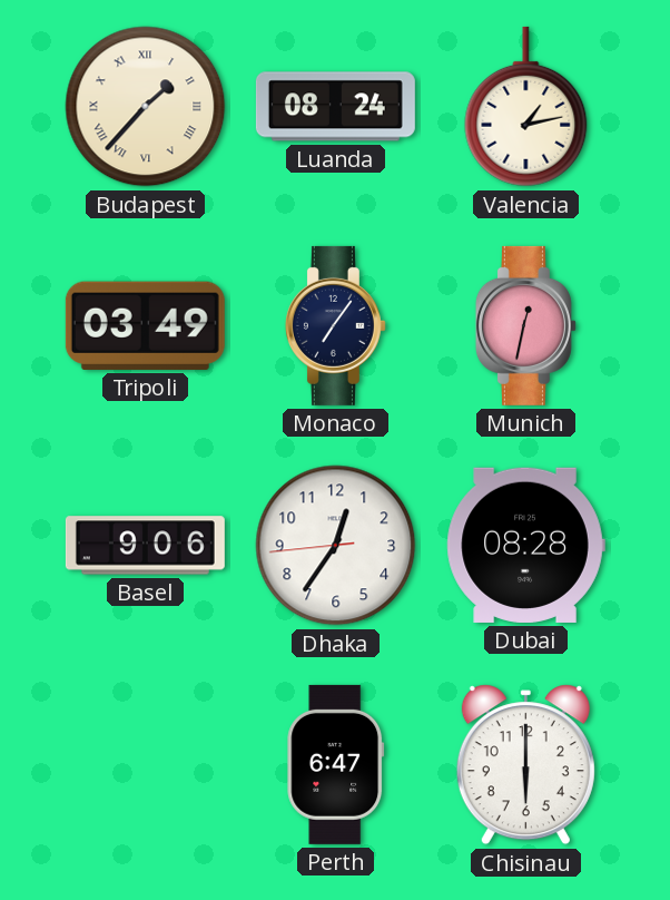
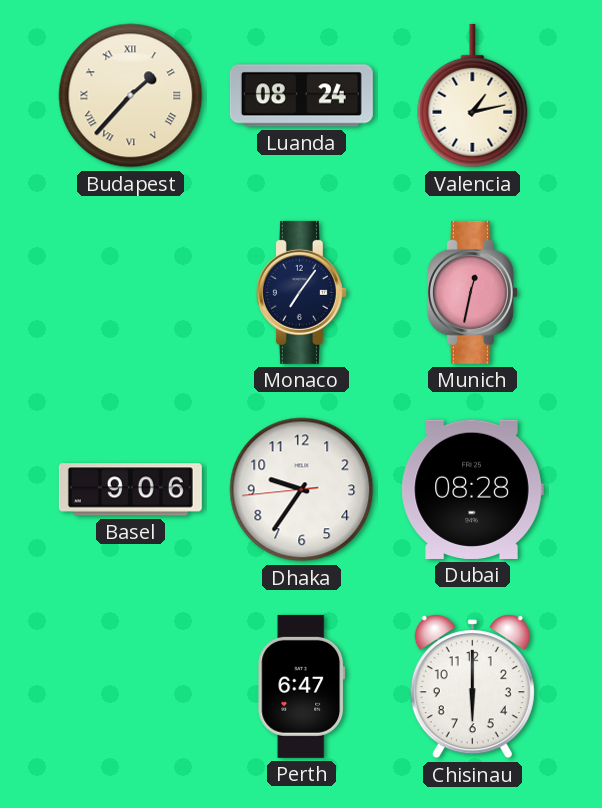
Tripoli: 03:49 -> none (145, 325)
Dhaka: 12:35 -> 9:35 (302, 490)
